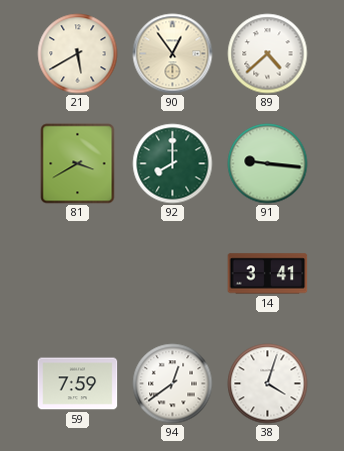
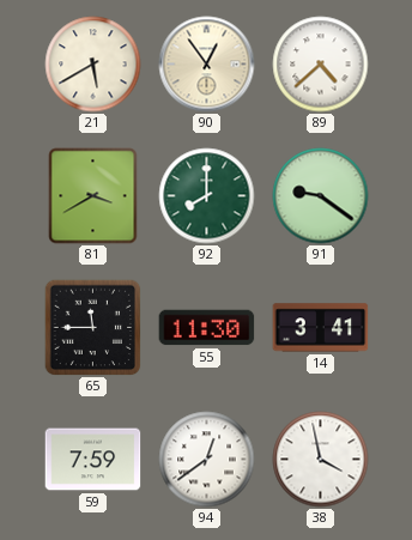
91: 9:16 -> 9:21 (321, 196)
65: none -> 11:45 (92, 327)
55: none -> 11:30 (207, 328)
38: 4:03 -> 3:58 (321, 460)
